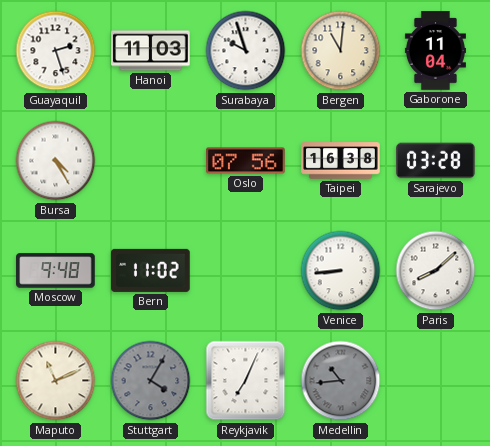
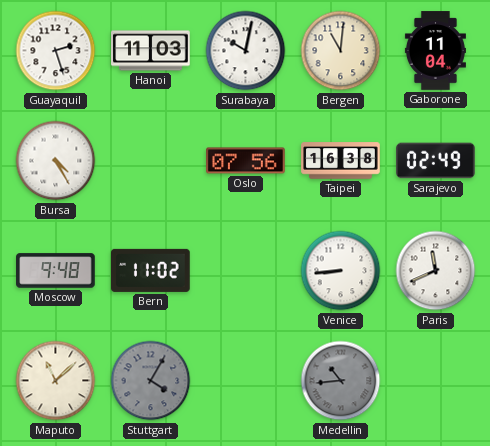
Surabaya: 9:57 -> 10:02 (246, 51)
Sarajevo: 03:28 -> 02:49 (436, 161)
Paris: 8:08 -> 11:41 (436, 271)
Maputo: 11:11 -> 11:08 (56, 381)
Reykjavik: 7:04 -> none (246, 381)
